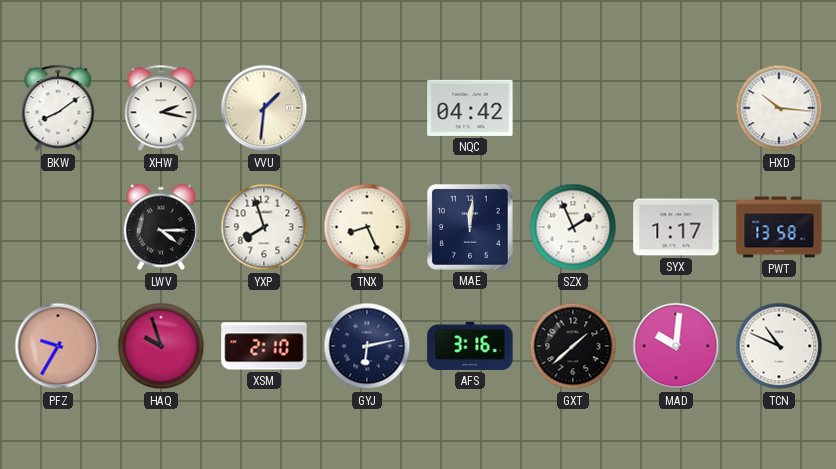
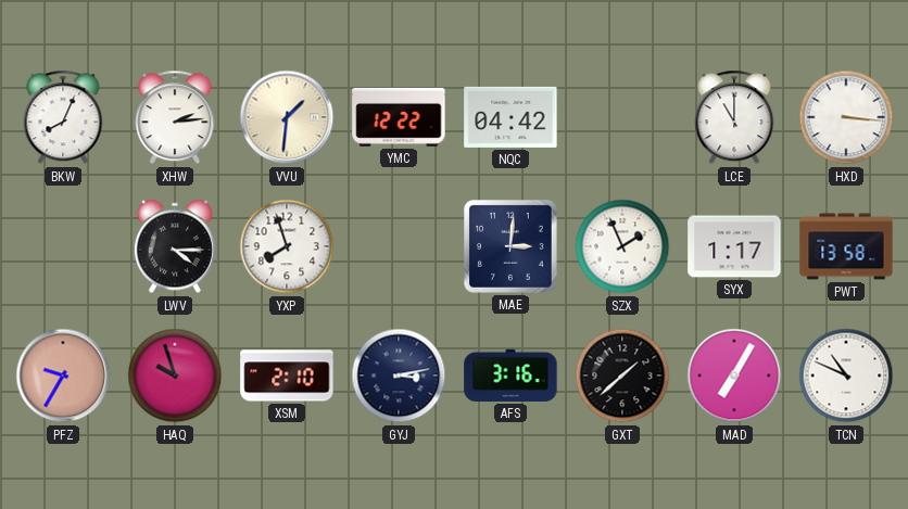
BKW: 8:09 -> 8:04 (63, 117)
XHW: 2:17 -> 2:14 (175, 117)
YMC: none -> 12:22 (399, 117)
LCE: none -> 11:00 (734, 117)
HXD: 10:16 -> 3:16 (846, 117)
TNX: 8:26 -> none (367, 227)
MAE: 12:01 -> 3:01 (510, 246)
GYJ: 6:13 -> 3:13 (399, 376)
MAD: 10:01 -> 7:05 (734, 376)
